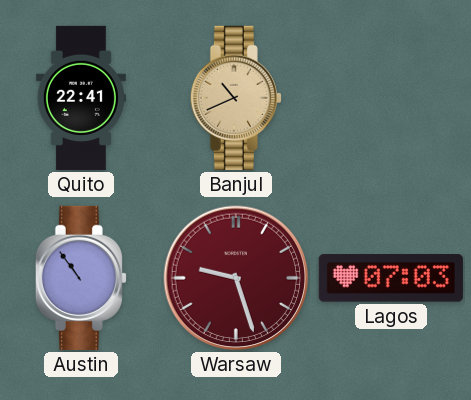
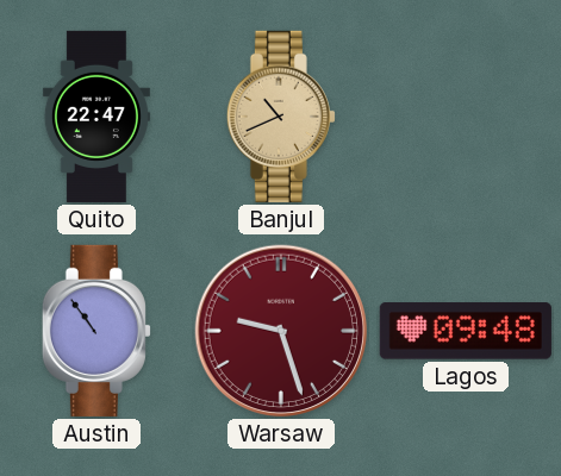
Quito: 22:41 -> 22:47 (96, 117)
Lagos: 07:03 -> 09:48 (466, 331)
